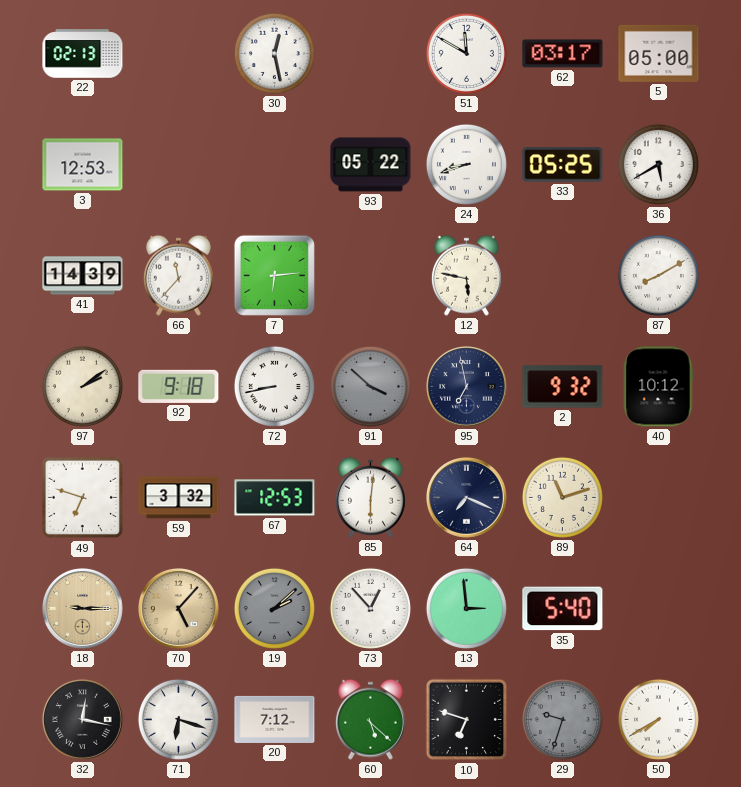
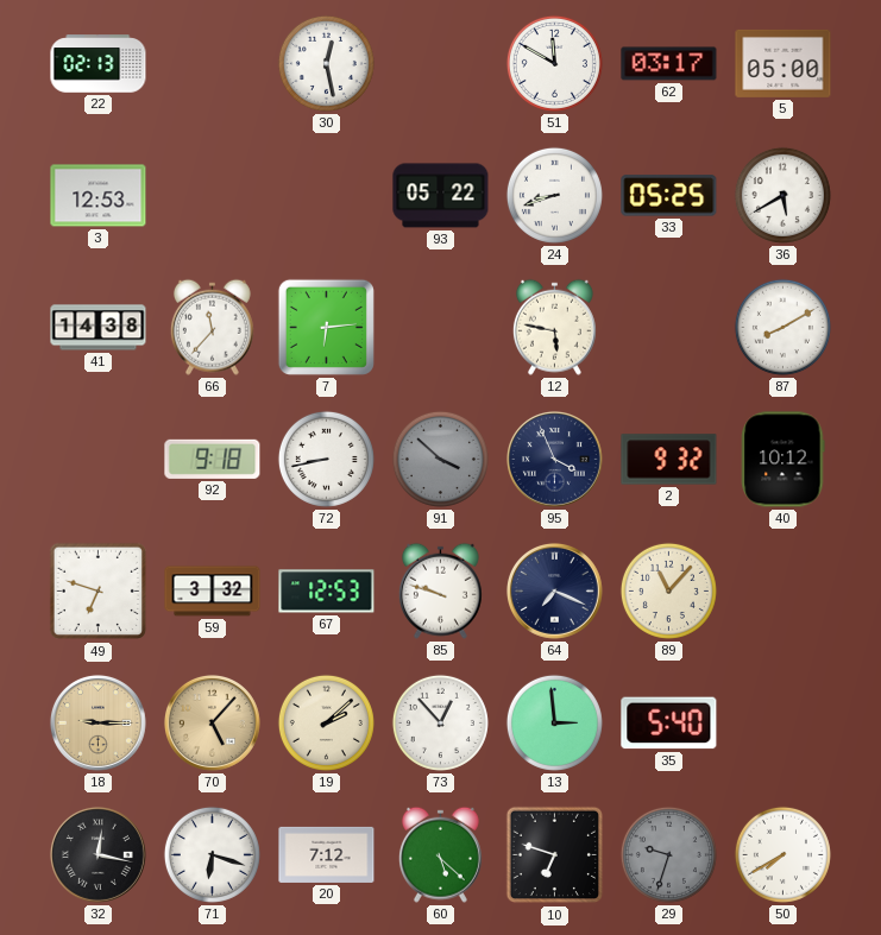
41: 14:39 -> 14:38 (99, 328)
97: 2:09 -> none (82, 386)
95: 6:58 -> 3:56 (554, 459)
85: 6:01 -> 9:48 (440, 590)
89: 11:12 -> 11:07 (668, 590)
19 dial: grey -> cream (326, 722)
